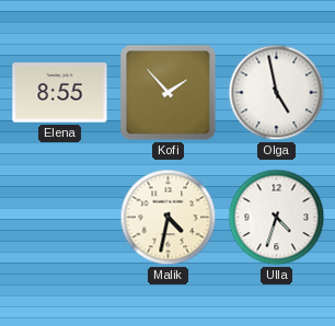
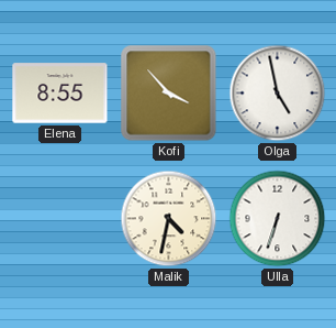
Kofi: 1:53 -> 3:53 (169, 94)
Ulla: 4:33 -> 6:33 (278, 219)
